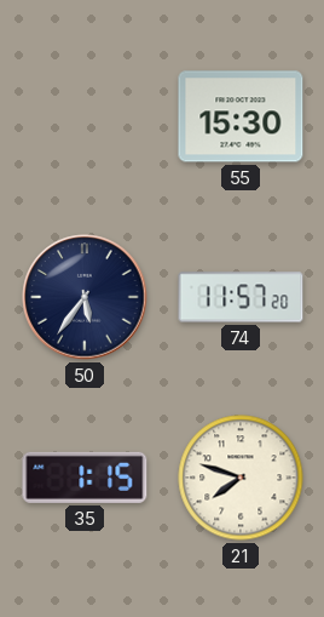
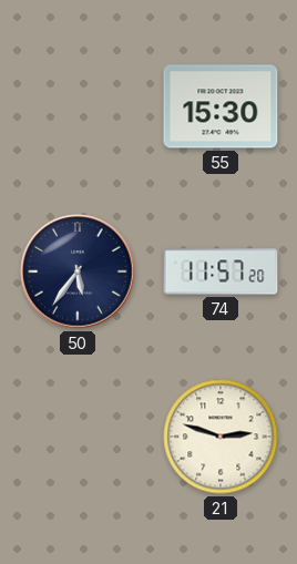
35: 1:15 -> none (85, 478)
21: 7:48 -> 2:48 (221, 437)
